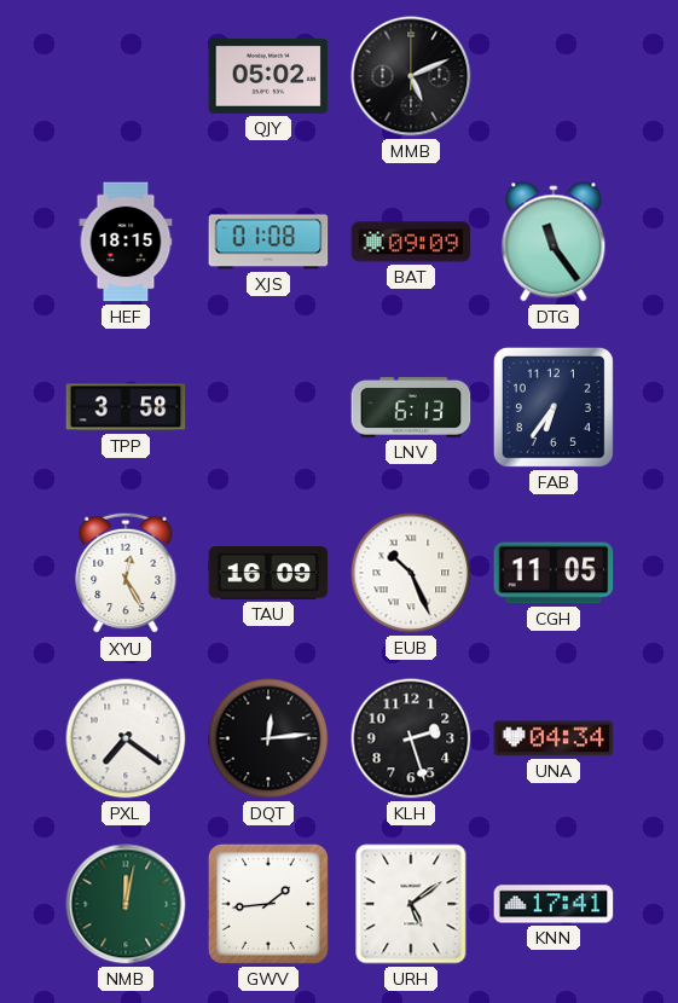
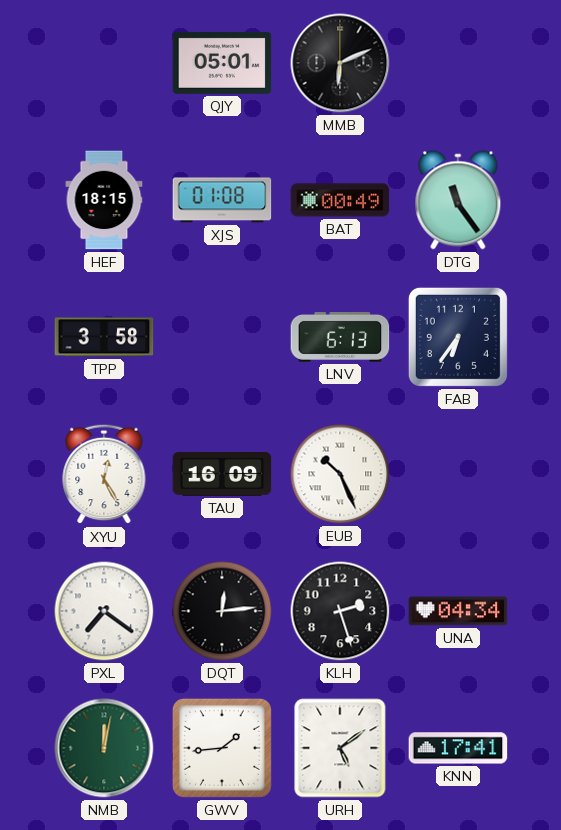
QJY: 05:02 -> 05:01 (222, 63)
MMB: 5:11 -> 6:11 (340, 63)
BAT: 09:09 -> 00:49 (340, 200)
CGH: 11:05 -> none (554, 573)
